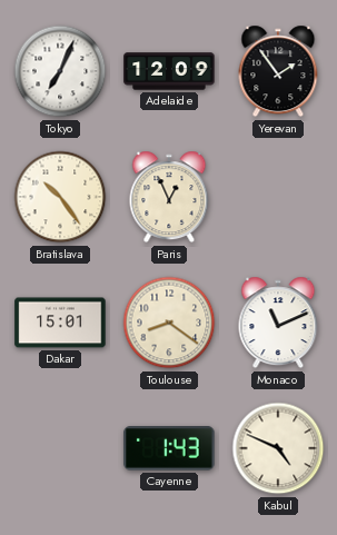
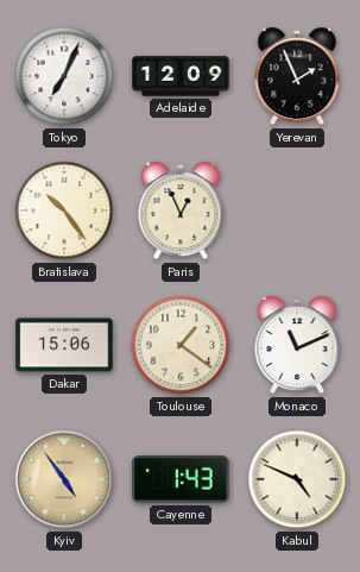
Yerevan: 1:54 -> 1:56 (297, 76)
Dakar: 15:01 -> 15:06 (64, 345)
Toulouse: 8:21 -> 1:21 (181, 345)
Kyiv: none -> 4:54 (64, 479)
